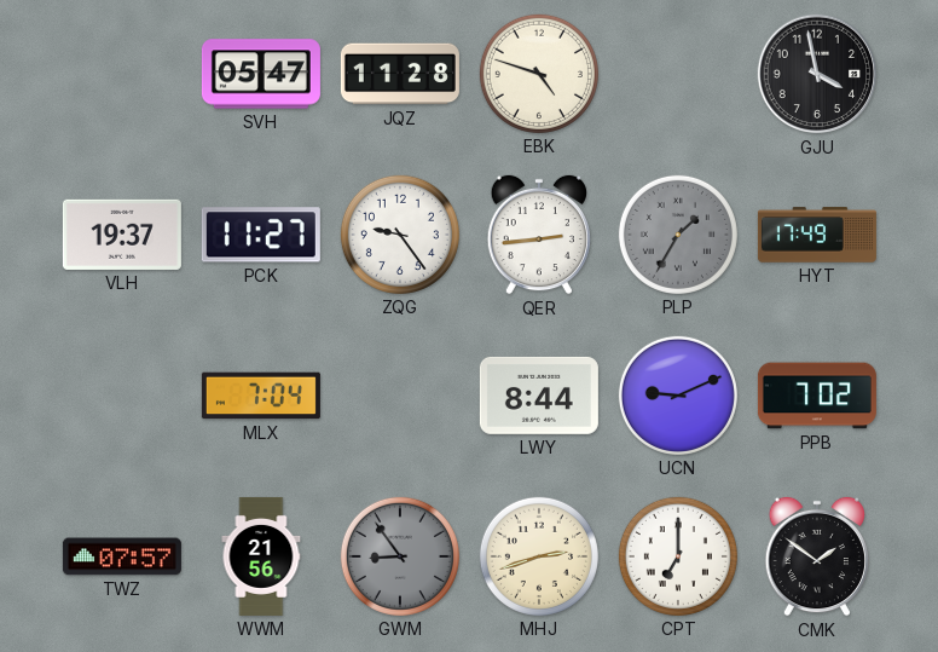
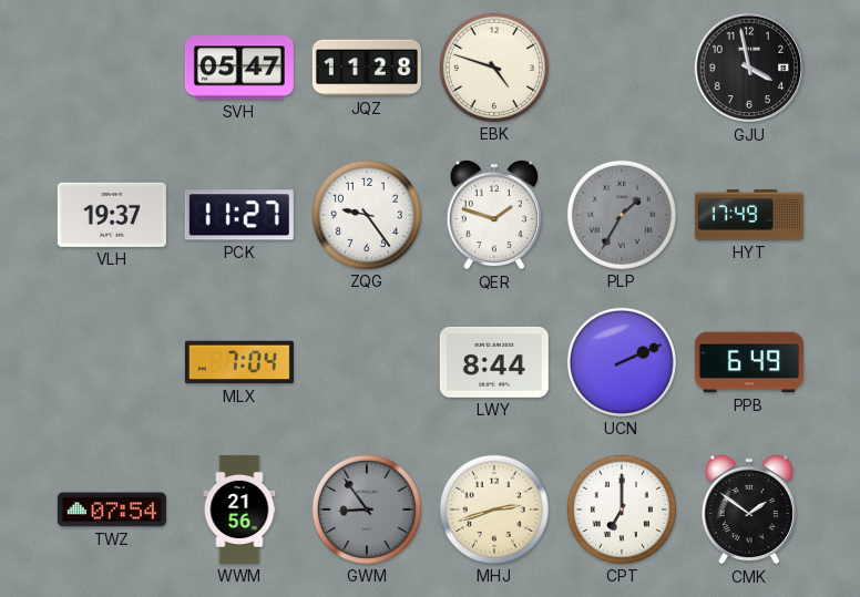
QER: 2:44 -> 1:48 (493, 215)
UCN: 9:11 -> 2:11 (622, 362)
PPB: 7:02 -> 6:49 (749, 362)
TWZ: 07:57 -> 07:54 (112, 509)
